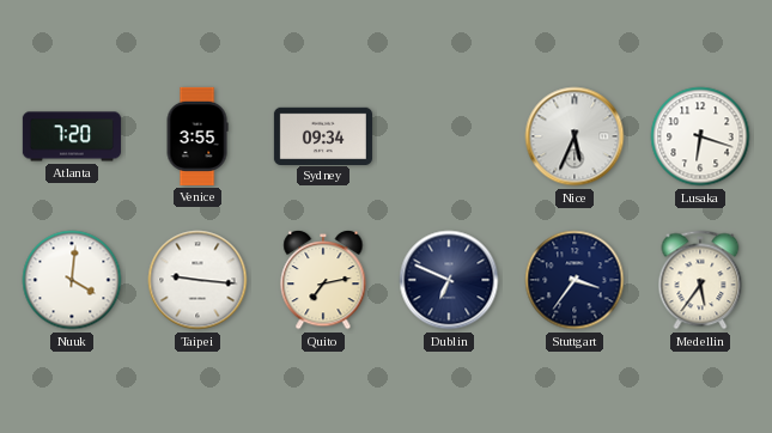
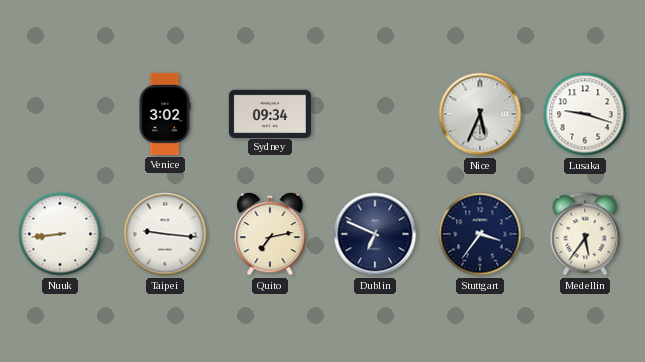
Atlanta: 7:20 -> none (72, 136)
Venice: 3:55 -> 3:02 (165, 114)
Lusaka: 6:18 -> 9:18 (585, 114)
Nuuk: 4:01 -> 8:44 (60, 234)
